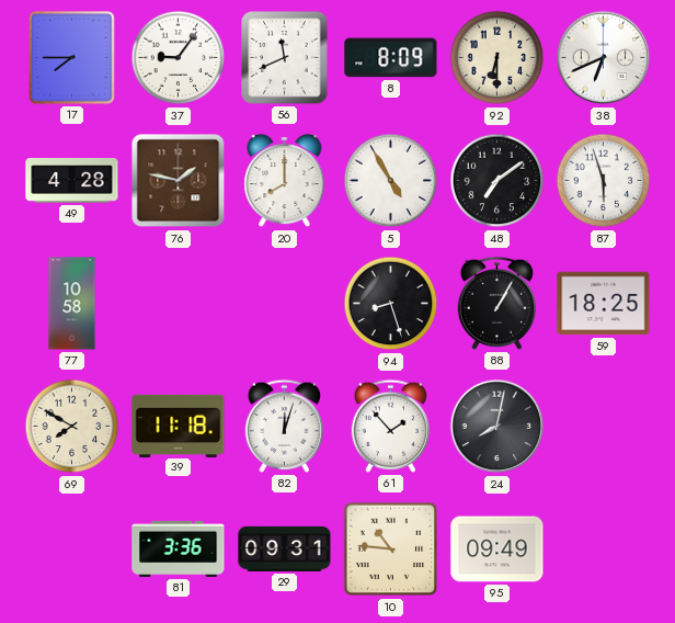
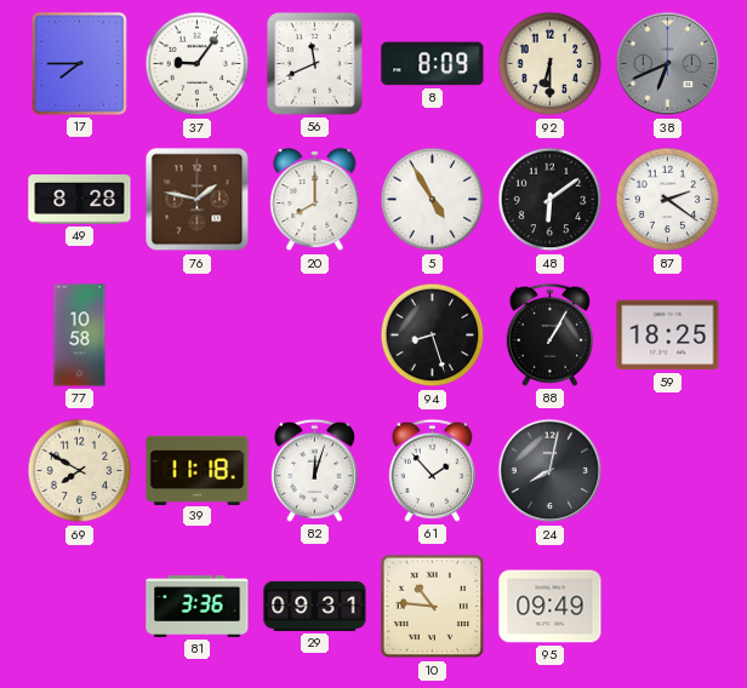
38 dial: white -> grey (668, 64)
49: 4:28 -> 8:28 (80, 200)
48: 7:09 -> 6:09 (551, 200)
87: 5:57 -> 2:21 (668, 200)
